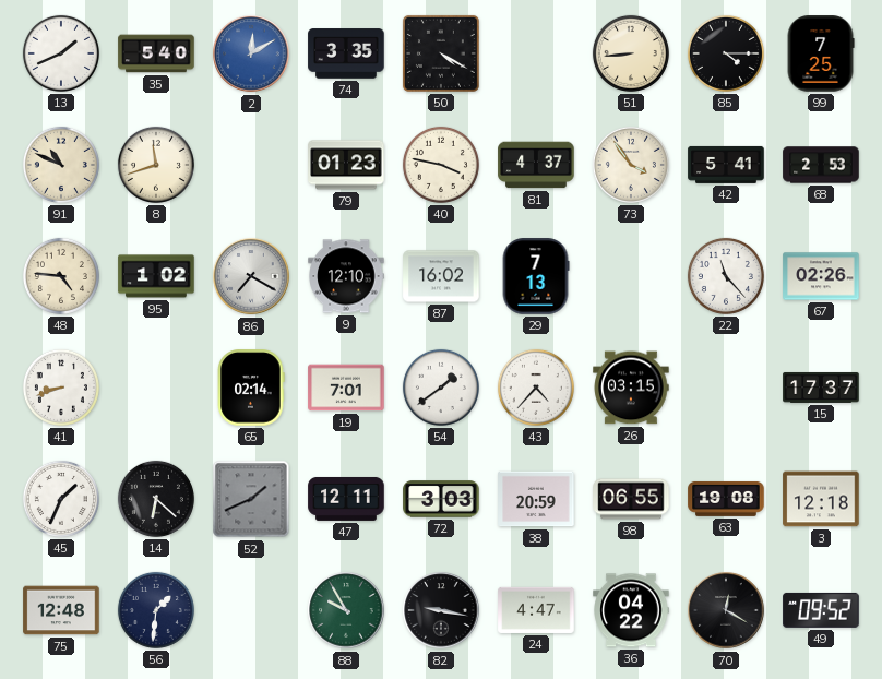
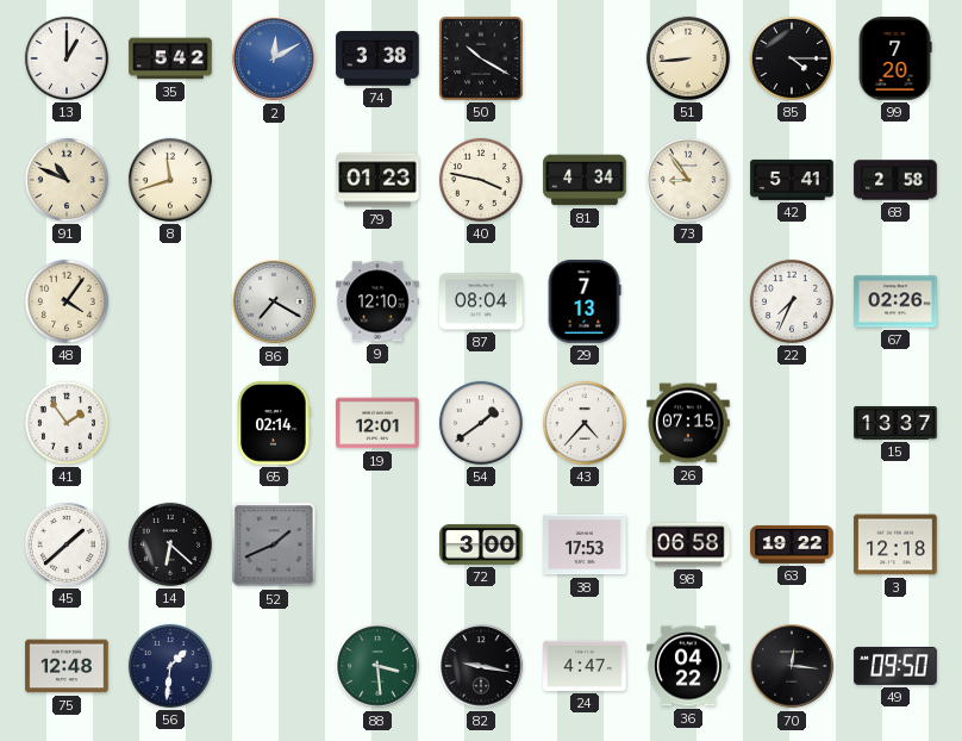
13: 1:41 -> 1:00 (67, 58)
35: 5:40 -> 5:42 (170, 58)
74: 3:35 -> 3:38 (377, 58)
50: 4:20 -> 10:20 (481, 58)
99: 7:25 -> 7:20 (895, 58)
81: 4:37 -> 4:34 (585, 180)
73: 3:54 -> 8:54 (688, 180)
68: 2:53 -> 2:58 (895, 180)
48: 4:46 -> 4:06 (67, 301)
95: 1:02 -> none (156, 276)
87: 16:02 -> 08:04 (481, 301)
22: 11:23 -> 7:34 (792, 301)
41: 8:42 -> 1:54 (67, 423)
19: 7:01 -> 12:01 (377, 423)
26: 03:15 -> 07:15 (688, 423)
15: 17:37 -> 13:37 (895, 423)
45: 1:34 -> 1:38 (67, 544)
47: 12:11 -> none (346, 499)
72: 3:03 -> 3:00 (481, 544)
38: 20:59 -> 17:53 (585, 544)
98: 06:55 -> 06:58 (688, 544)
63: 19:08 -> 19:22 (792, 544)
88: 9:55 -> 3:29 (377, 666)
70: 12:20 -> 12:16 (792, 666)
49: 09:52 -> 09:50 (895, 666)
